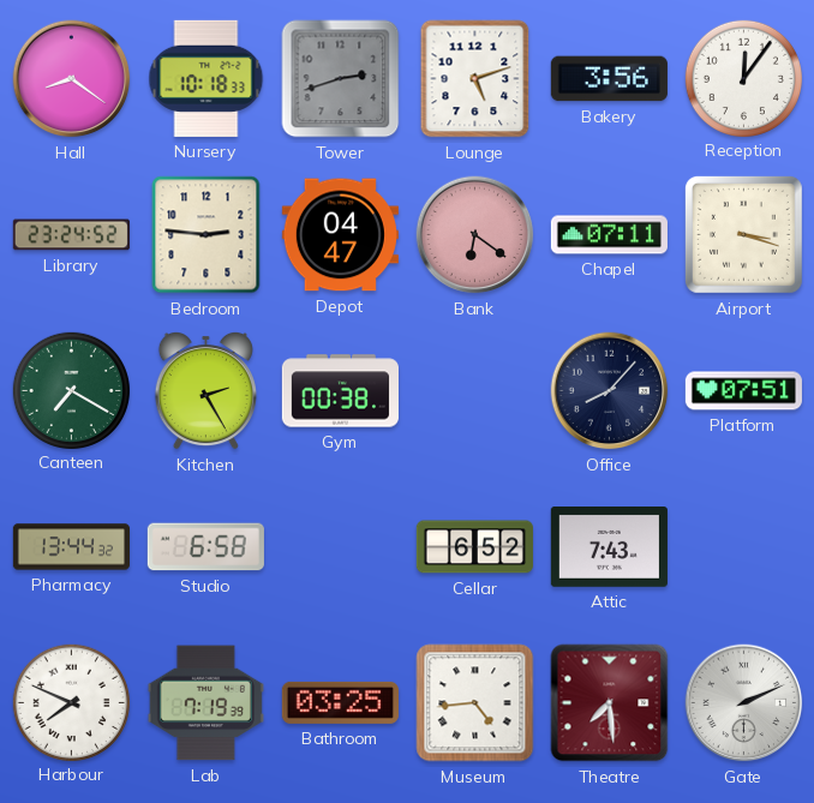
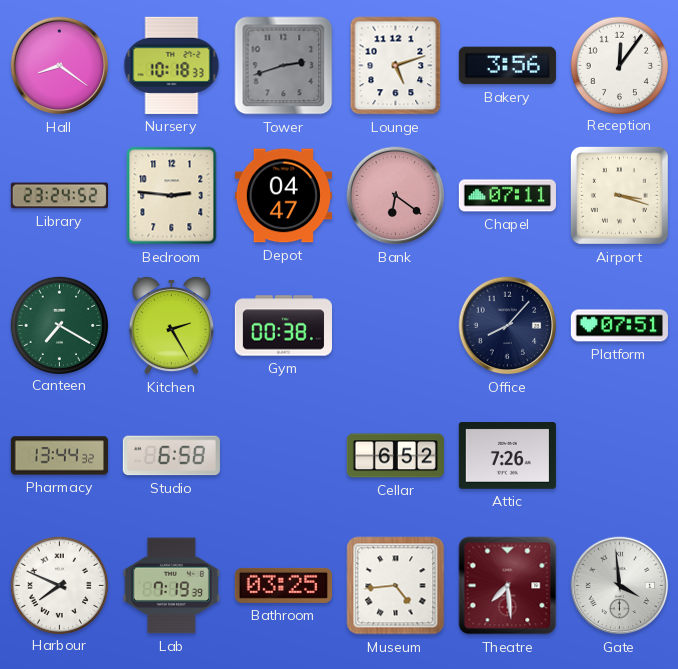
Attic: 7:43 -> 7:26 (507, 456)
Gate: 2:11 -> 3:59 (620, 586)
